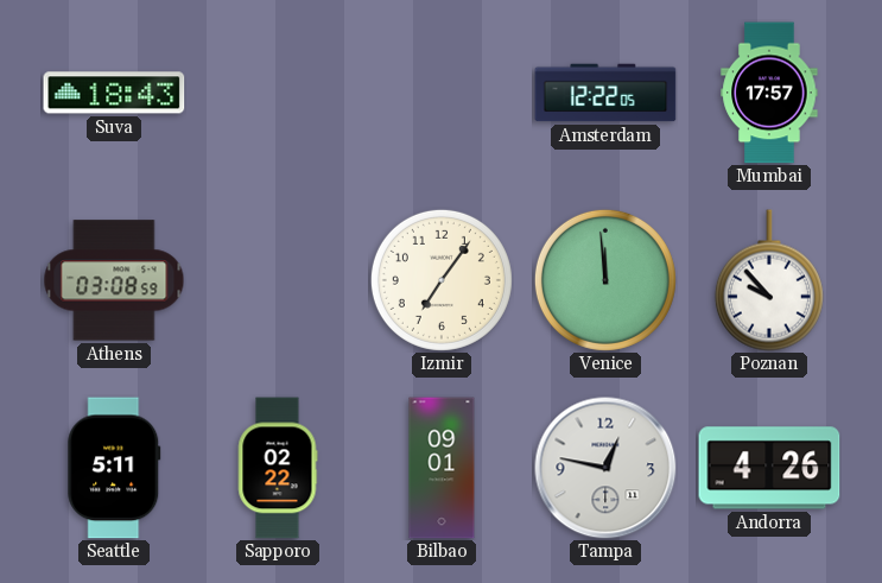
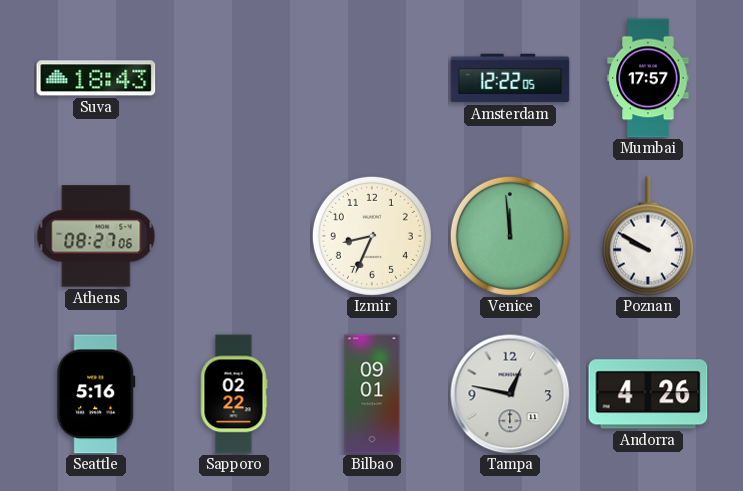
Athens: 03:08 -> 08:27 (96, 236)
Izmir: 7:06 -> 8:34 (372, 236)
Poznan: 9:53 -> 9:50 (648, 236)
Seattle: 5:11 -> 5:16 (96, 394)
